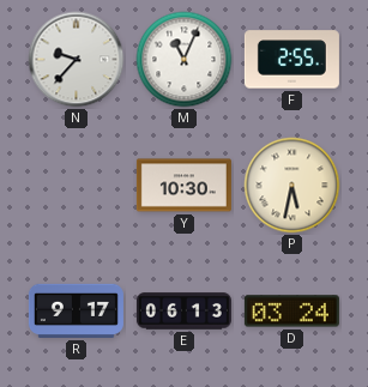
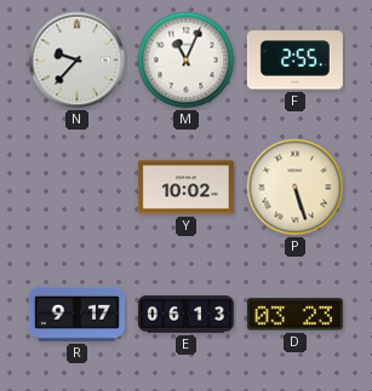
Y: 10:30 -> 10:02 (185, 188)
P: 5:32 -> 5:27 (296, 188)
D: 03:24 -> 03:23 (294, 315)
